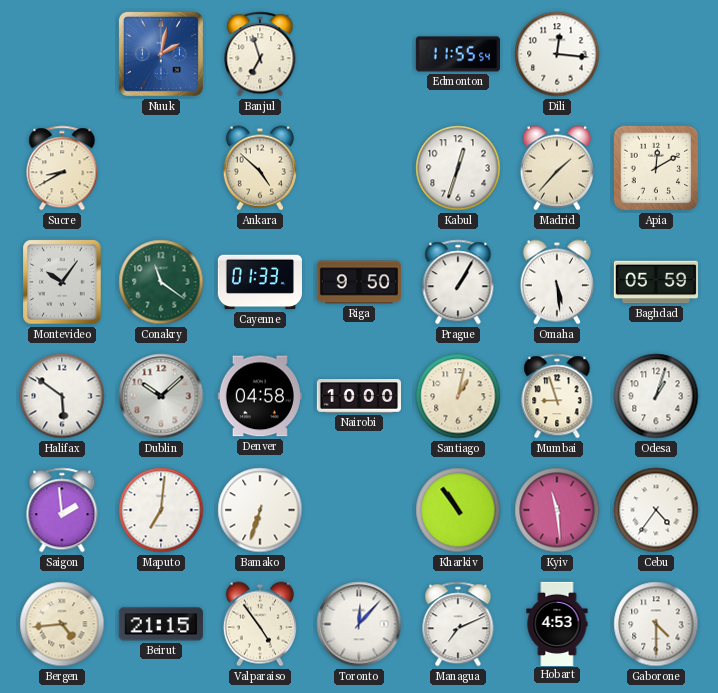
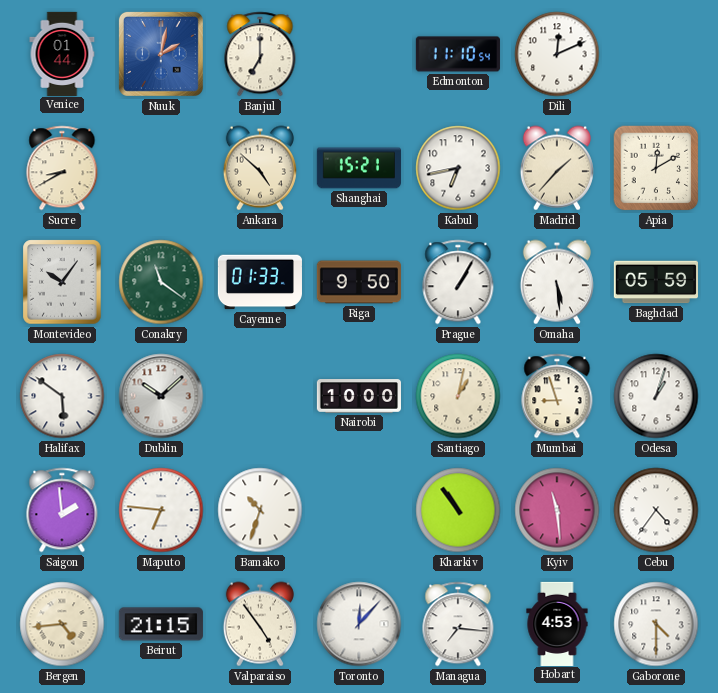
Venice: none -> 01:44 (62, 53)
Banjul: 6:57 -> 7:00 (260, 54)
Edmonton: 11:55 -> 11:10 (458, 54)
Dili: 12:16 -> 12:11 (557, 54)
Shanghai: none -> 15:21 (359, 168)
Kabul: 12:33 -> 6:43 (458, 168)
Denver: 04:58 -> none (260, 396)
Maputo: 7:01 -> 6:46 (161, 510)
Bamako: 6:33 -> 10:33 (260, 510)
Managua: 7:11 -> 7:16 (458, 624)
